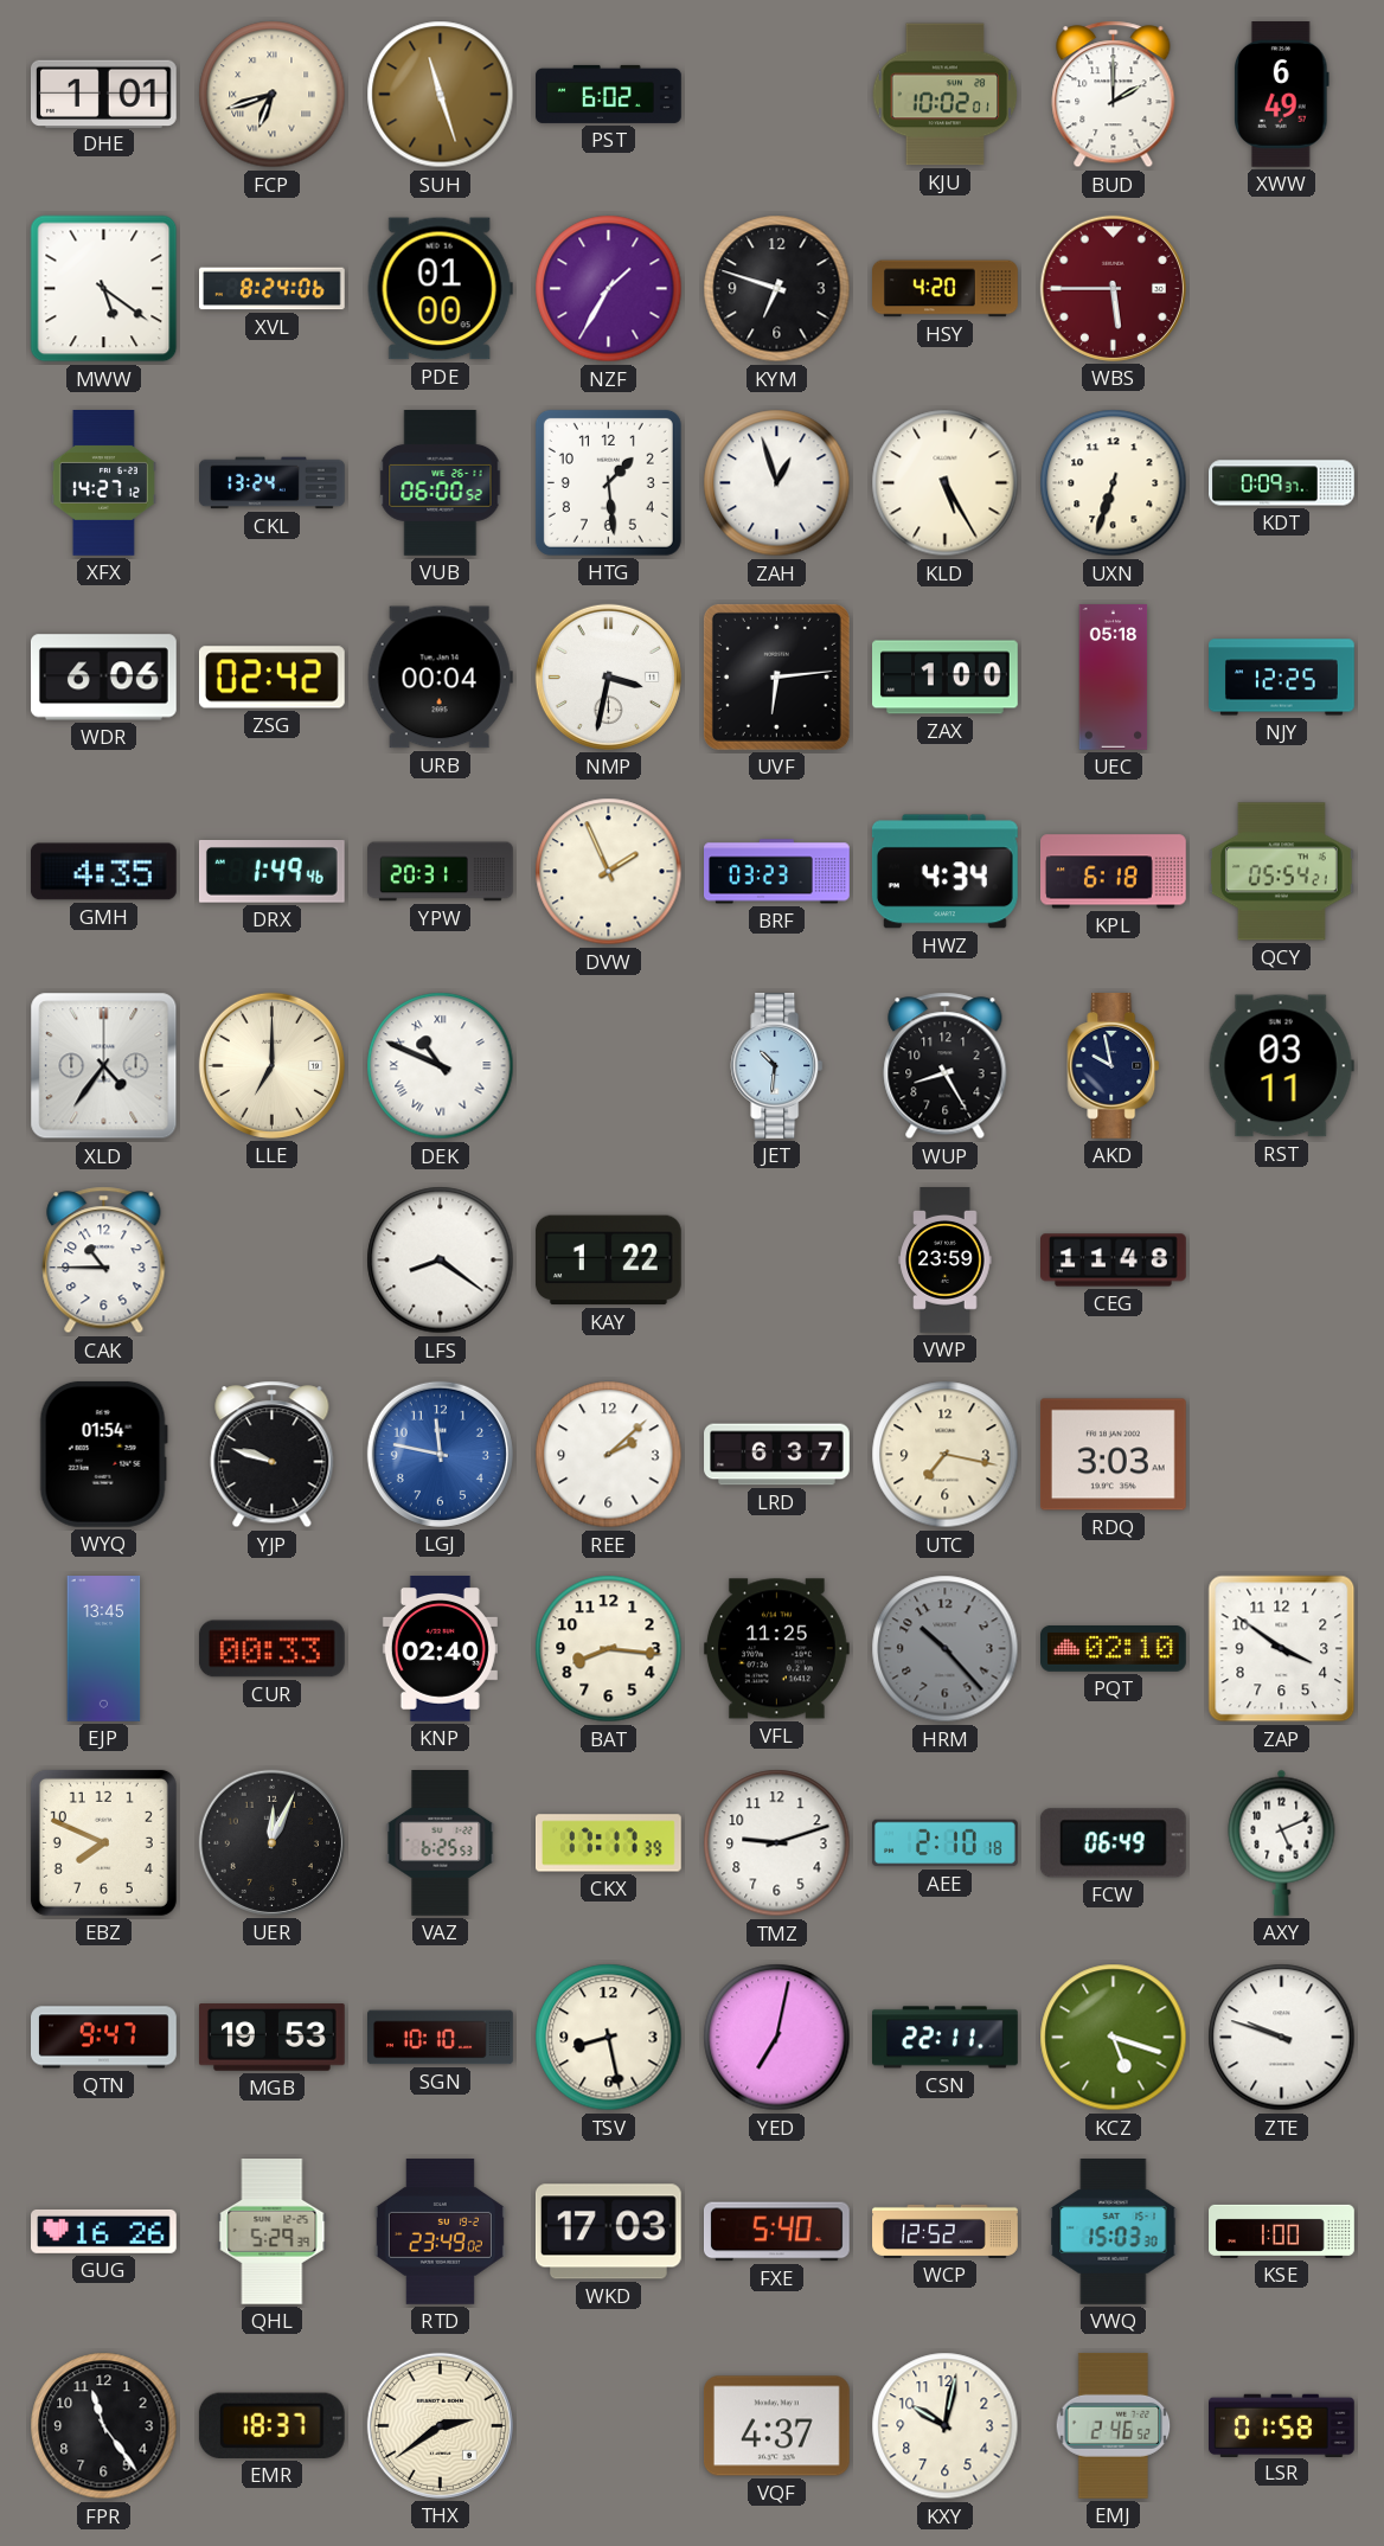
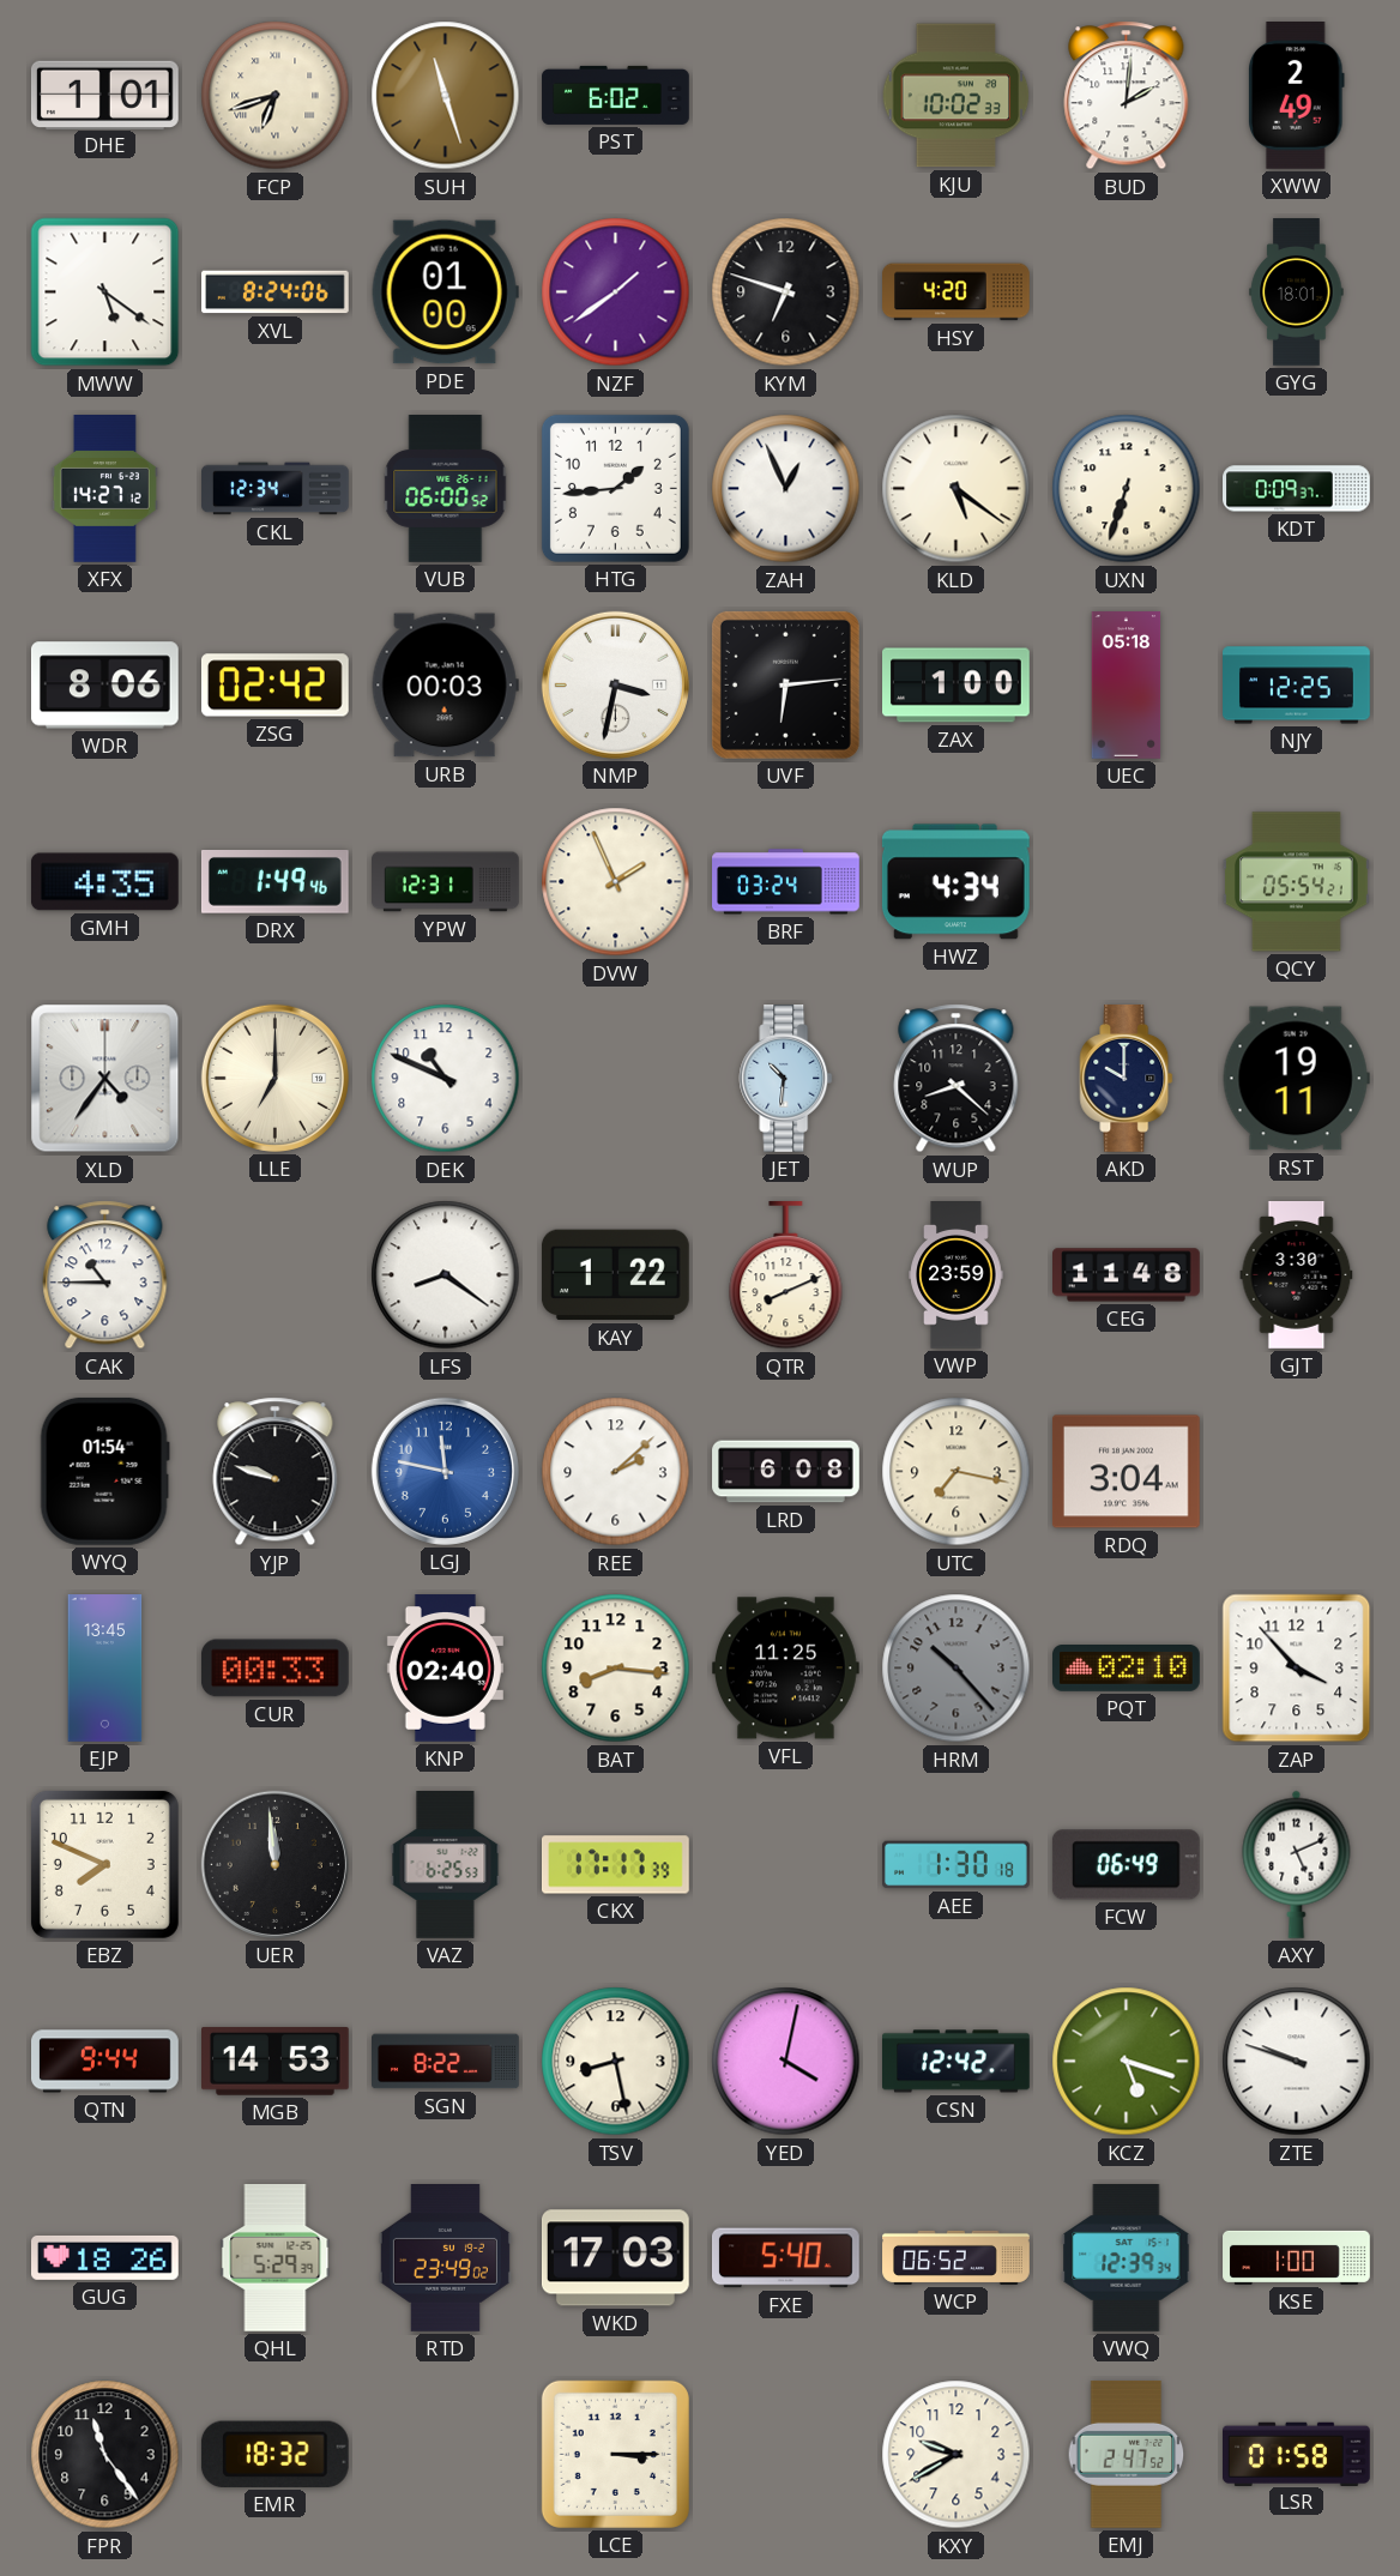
KJU: 10:02:01 -> 10:02:33 (957, 96)
BUD: 2:00 -> 2:01 (1127, 96)
XWW: 6:49 -> 2:49 (1297, 96)
NZF: 1:35 -> 1:39 (616, 292)
WBS: 5:45 -> none (1113, 288)
GYG: none -> 18:01 (1297, 292)
CKL: 13:24 -> 12:34 (276, 489)
HTG: 1:29 -> 1:44 (615, 488)
ZAH: 12:57 -> 12:56 (786, 489)
KLD: 5:25 -> 5:21 (957, 489)
WDR: 6:06 -> 8:06 (104, 686)
URB: 00:04 -> 00:03 (445, 686)
YPW: 20:31 -> 12:31 (446, 882)
BRF: 03:23 -> 03:24 (786, 882)
KPL: 6:18 -> none (1114, 872)
DEK numerals: Roman -> Arabic (446, 1079)
WUP: 8:25 -> 8:22 (957, 1079)
AKD: 9:58 -> 10:00 (1127, 1079)
RST: 03:11 -> 19:11 (1296, 1079)
QTR: none -> 8:11 (786, 1275)
GJT: none -> 3:30 (1297, 1275)
LRD: 6:37 -> 6:08 (786, 1472)
RDQ: 3:03 -> 3:04 (1126, 1472)
ZAP: 3:51 -> 3:53 (1297, 1669)
UER: 12:04 -> 11:59 (274, 1864)
TMZ: 9:12 -> none (777, 1843)
AEE: 2:10 -> 1:30 (957, 1865)
QTN: 9:47 -> 9:44 (105, 2062)
MGB: 19:53 -> 14:53 (276, 2062)
SGN: 10:10 -> 8:22 (446, 2062)
YED: 7:02 -> 4:02 (786, 2062)
CSN: 22:11 -> 12:42 (957, 2062)
GUG: 16:26 -> 18:26 (105, 2257)
WCP: 12:52 -> 06:52 (957, 2257)
VWQ: 15:03 -> 12:39 (1127, 2258)
EMR: 18:37 -> 18:32 (274, 2454)
THX: 2:39 -> none (440, 2425)
LCE: none -> 3:15 (615, 2454)
VQF: 4:37 -> none (776, 2426)
KXY: 10:02 -> 9:40 (957, 2455)
EMJ: 2:46 -> 2:47 (1127, 2455)
